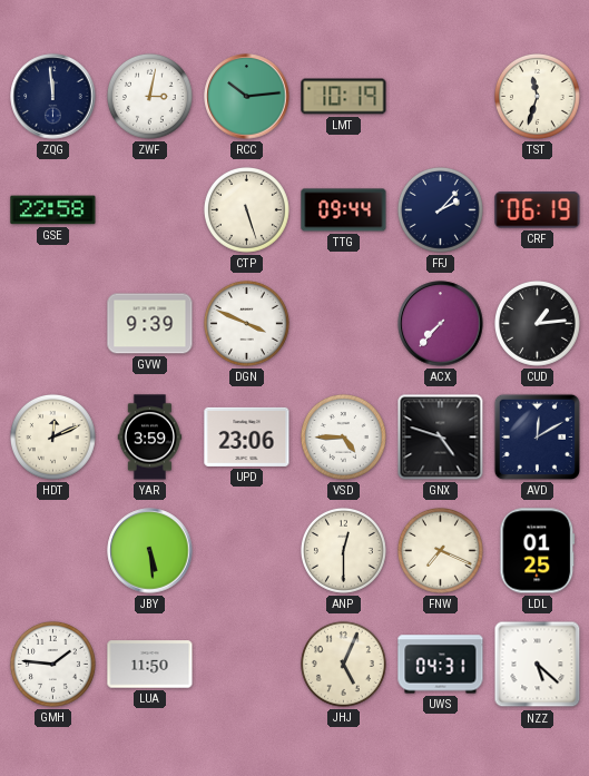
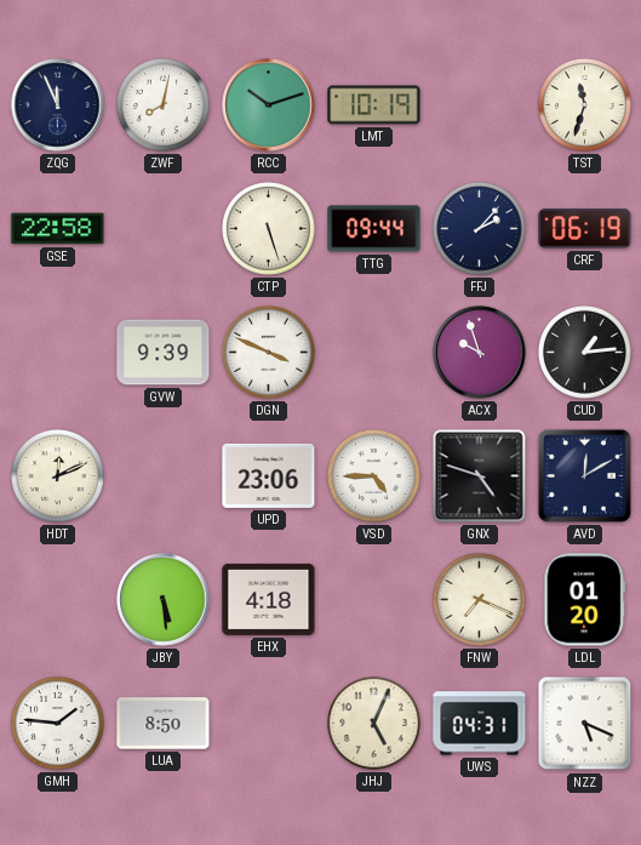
ZQG: 11:59 -> 11:56 (58, 105)
ZWF: 3:02 -> 8:02 (162, 104)
RCC: 10:14 -> 10:12 (269, 105)
ACX: 7:37 -> 9:57 (480, 353)
YAR: 3:59 -> none (150, 438)
EHX: none -> 4:18 (269, 599)
ANP: 12:30 -> none (343, 550)
LDL: 01:25 -> 01:20 (585, 600)
LUA: 11:50 -> 8:50 (164, 724)
NZZ: 5:22 -> 5:19 (585, 724)
